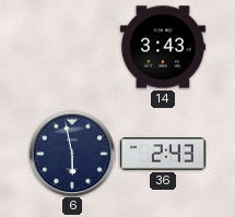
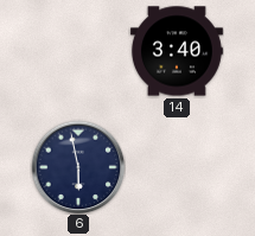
14: 3:43 -> 3:40 (177, 51)
36: 2:43 -> none (163, 154)
